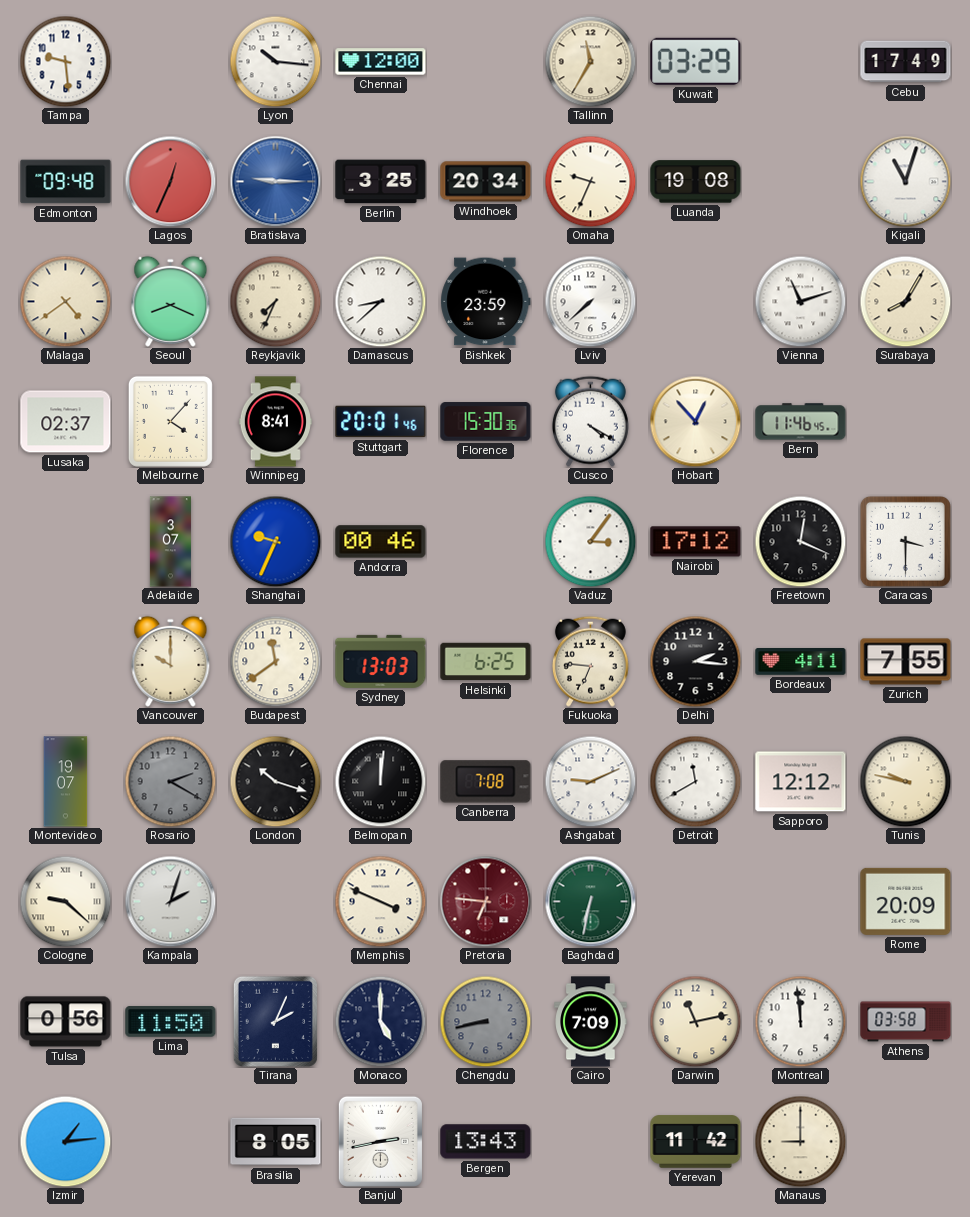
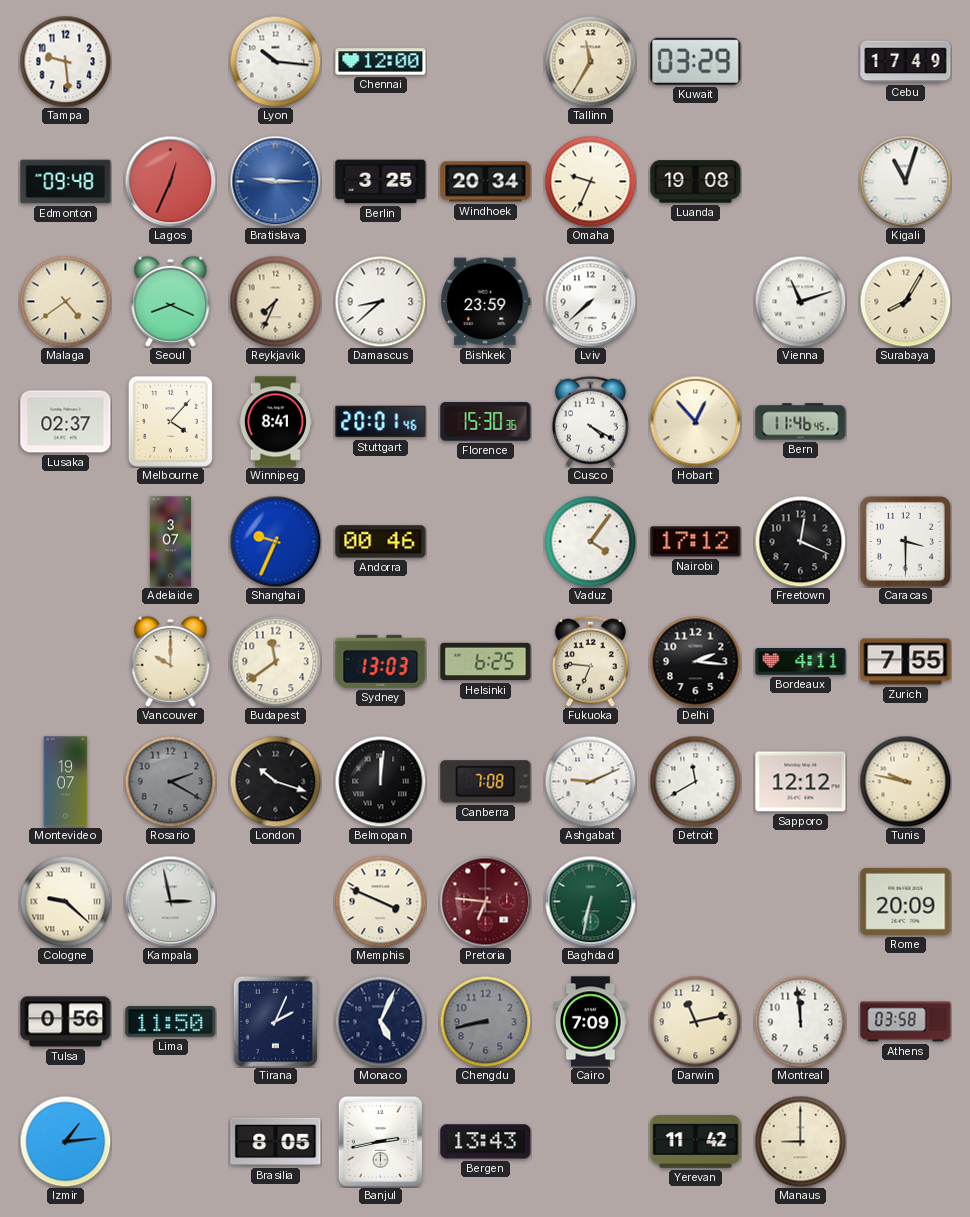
Vaduz: 3:06 -> 4:06 (590, 541)
Kampala: 2:03 -> 2:58 (170, 901)
Monaco: 5:00 -> 5:04 (380, 1021)
